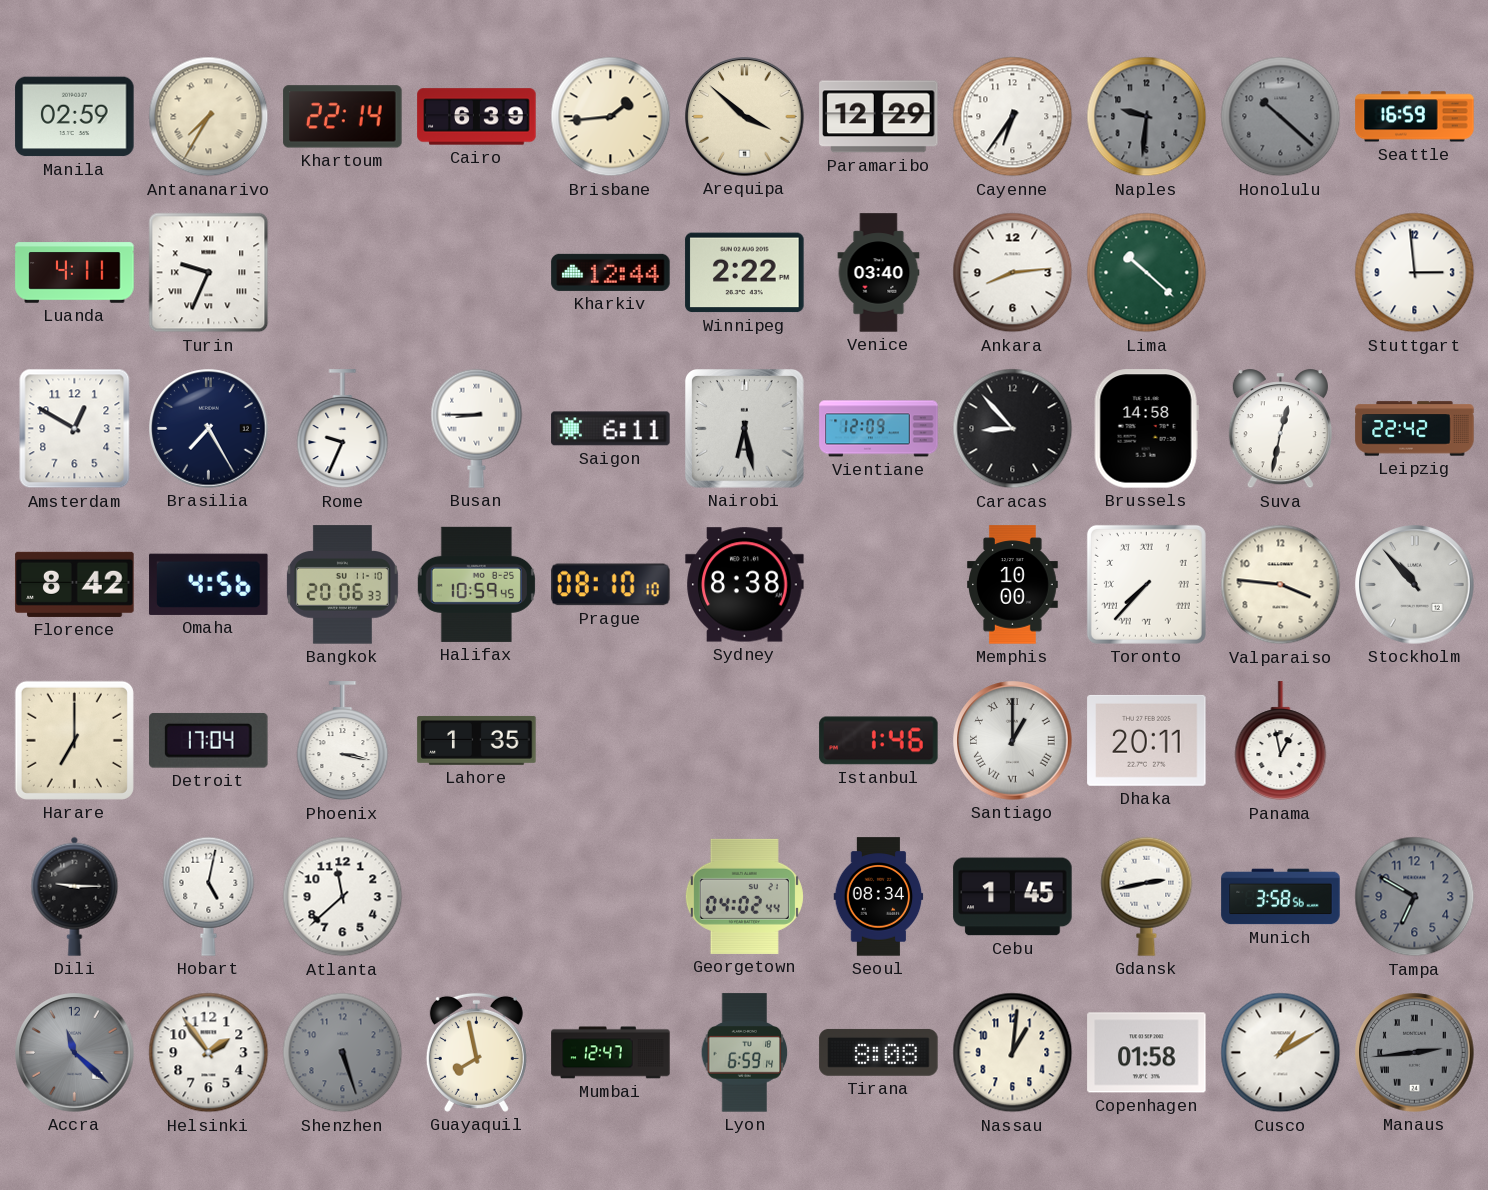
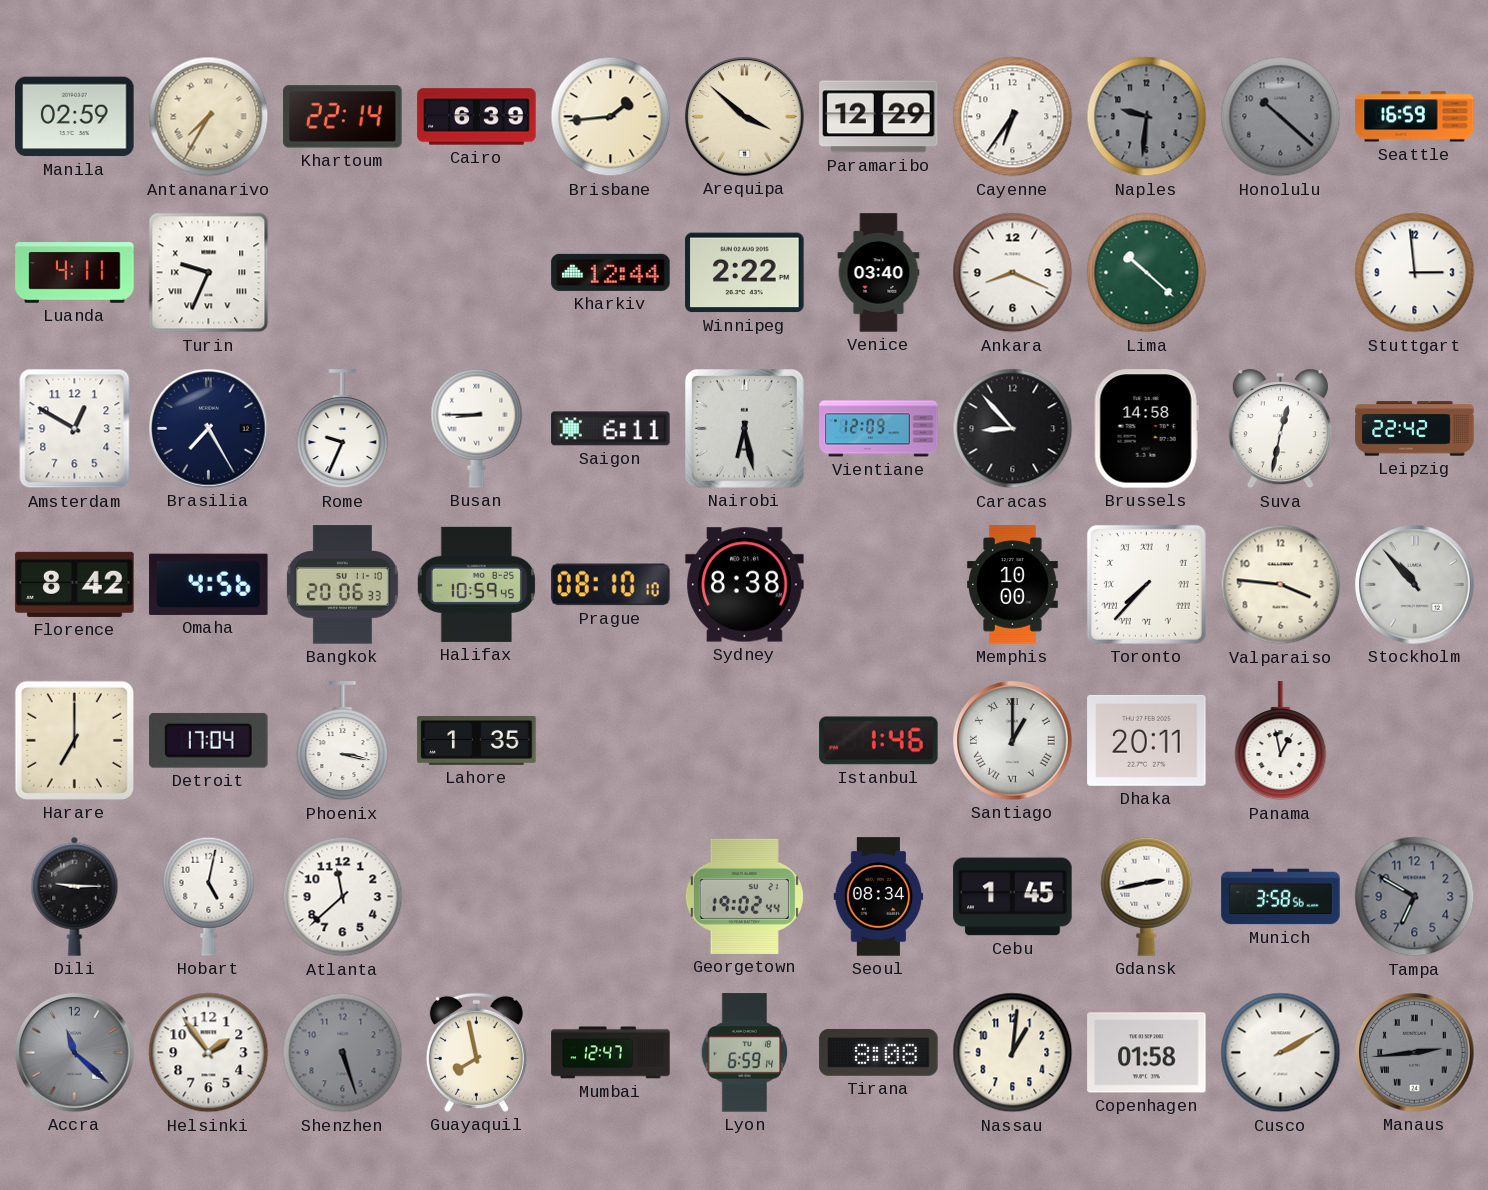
Ankara: 8:14 -> 8:19 (1013, 273)
Georgetown: 04:02 -> 19:02 (744, 896)
Cusco: 1:10 -> 2:10 (1281, 1053)
